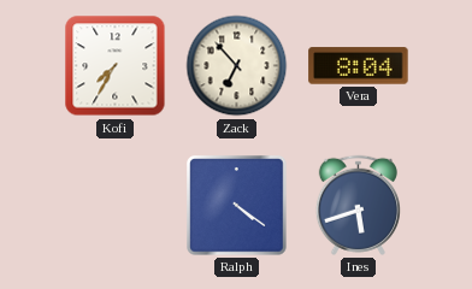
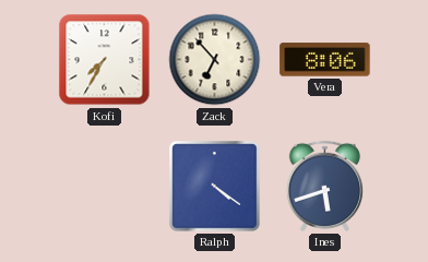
Vera: 8:04 -> 8:06 (325, 60)
